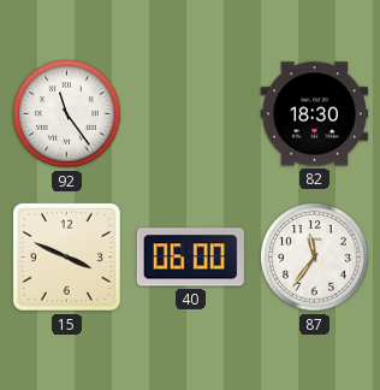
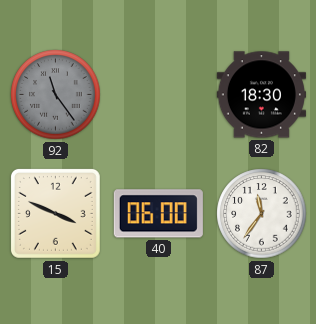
92 dial: white -> grey (56, 95)
